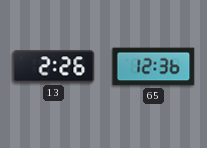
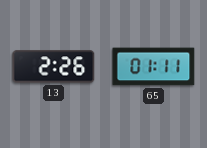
65: 12:36 -> 01:11 (154, 67)
